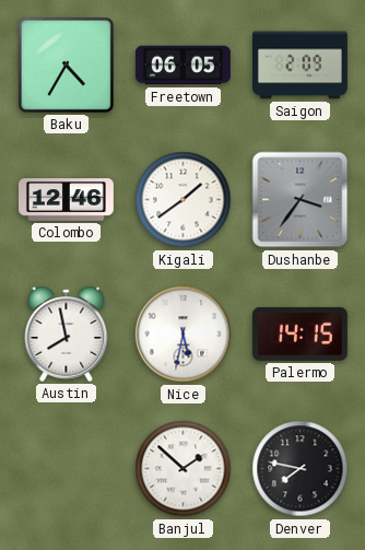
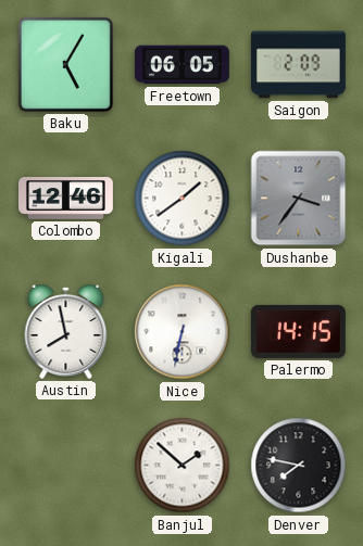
Baku: 4:35 -> 5:05 (65, 64)
Nice: 5:32 -> 6:32 (183, 332)
